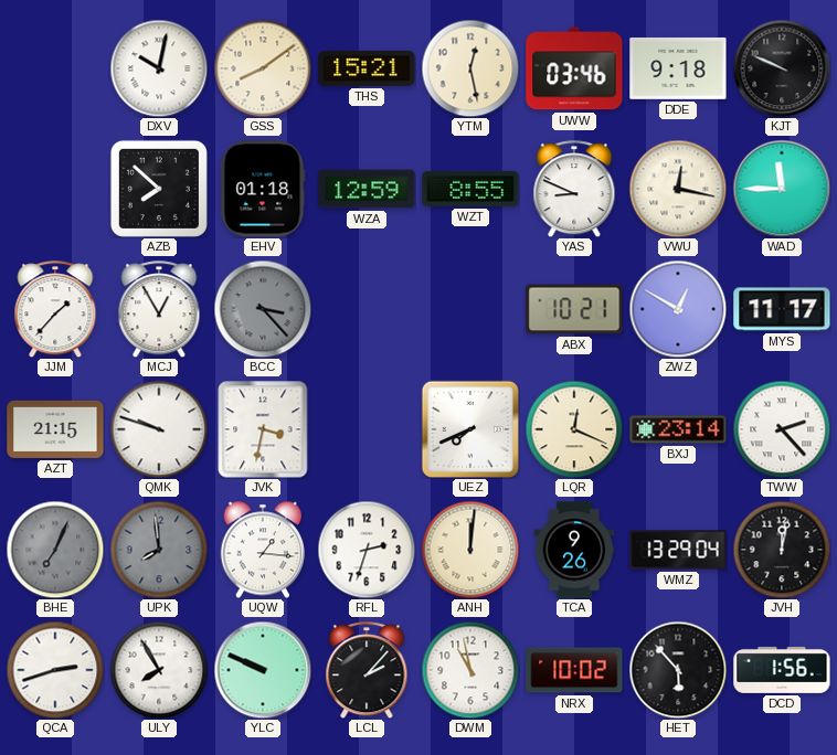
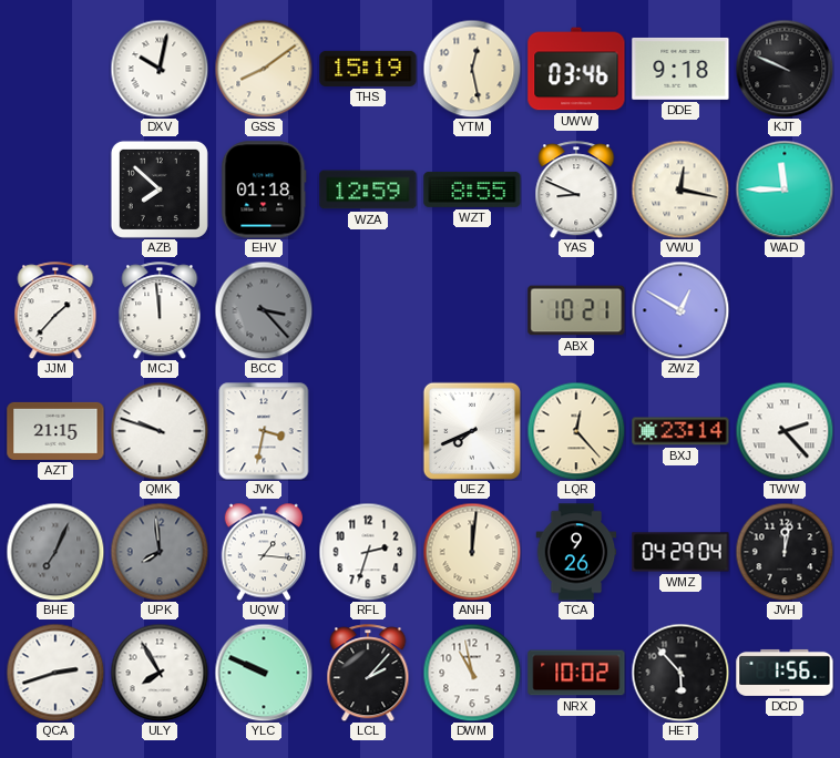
THS: 15:21 -> 15:19 (368, 69)
MCJ: 12:55 -> 11:59 (160, 310)
MYS: 11:17 -> none (782, 309)
LQR: 12:19 -> 12:23 (576, 431)
WMZ: 13:29 -> 04:29 (680, 552)
